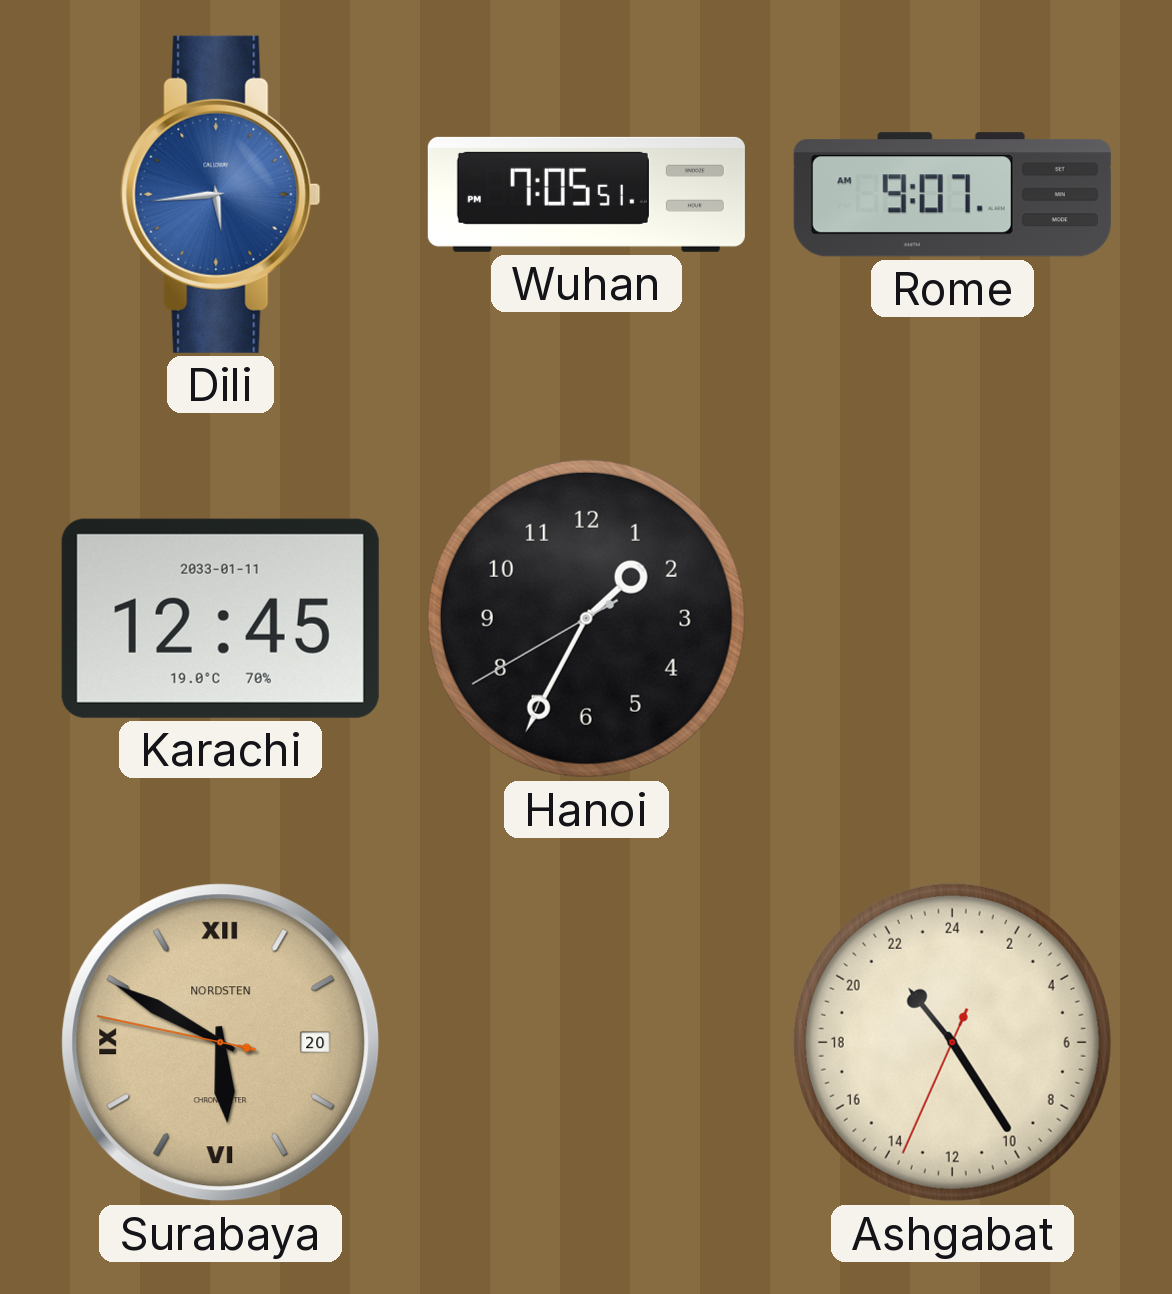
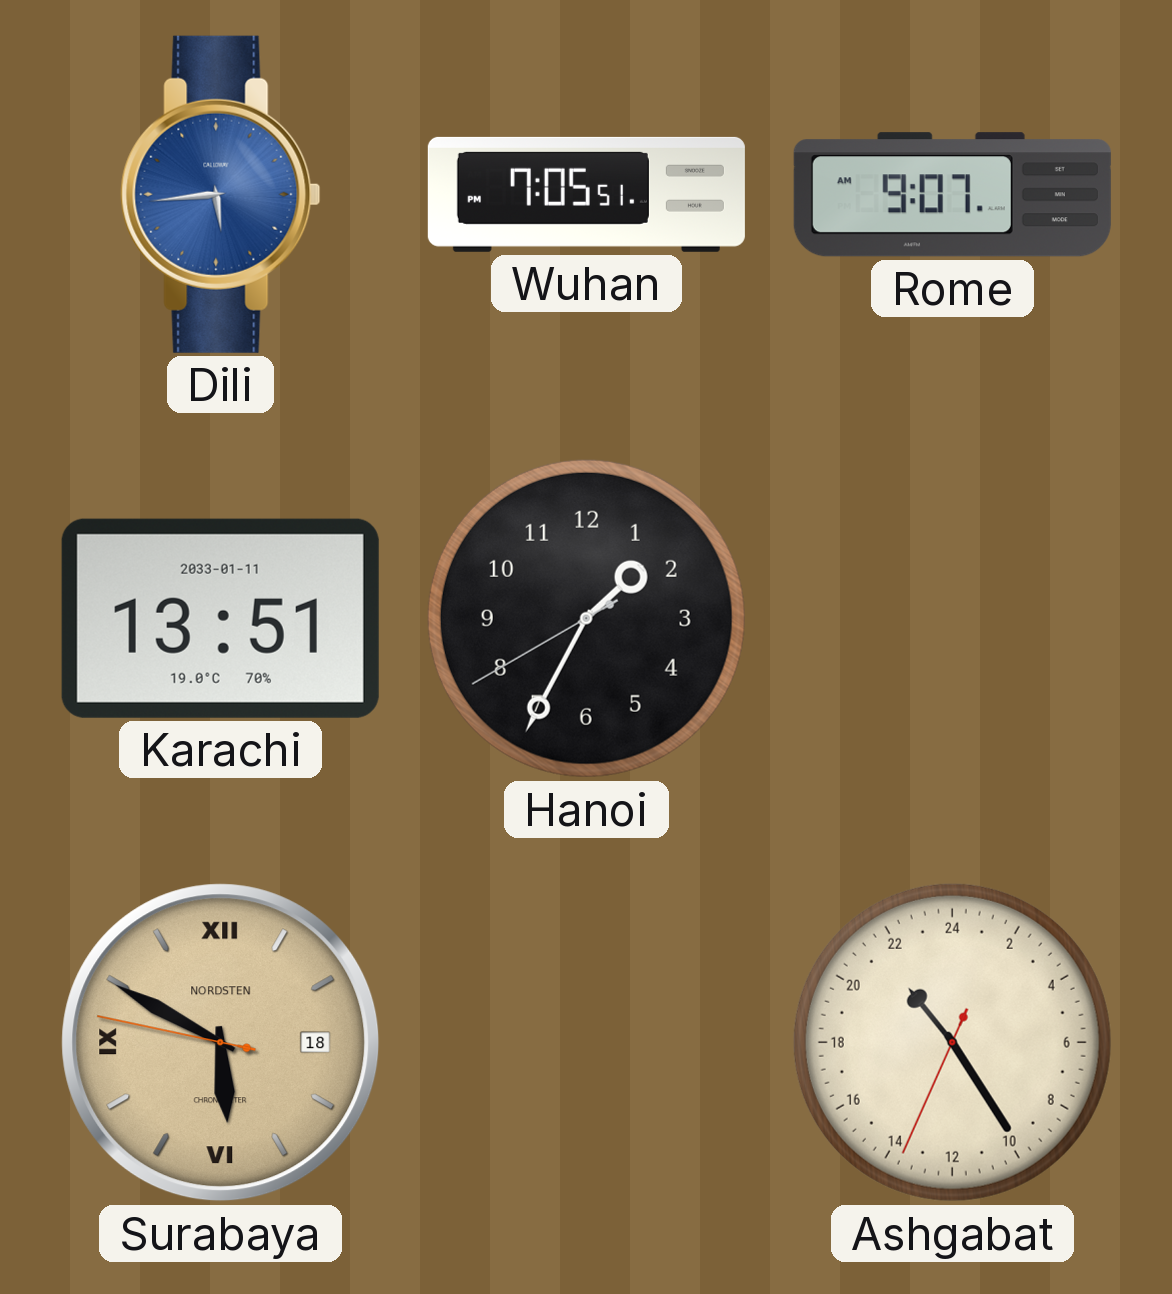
Karachi: 12:45 -> 13:51 (220, 618)
Surabaya date: 20 -> 18 (221, 1043)
